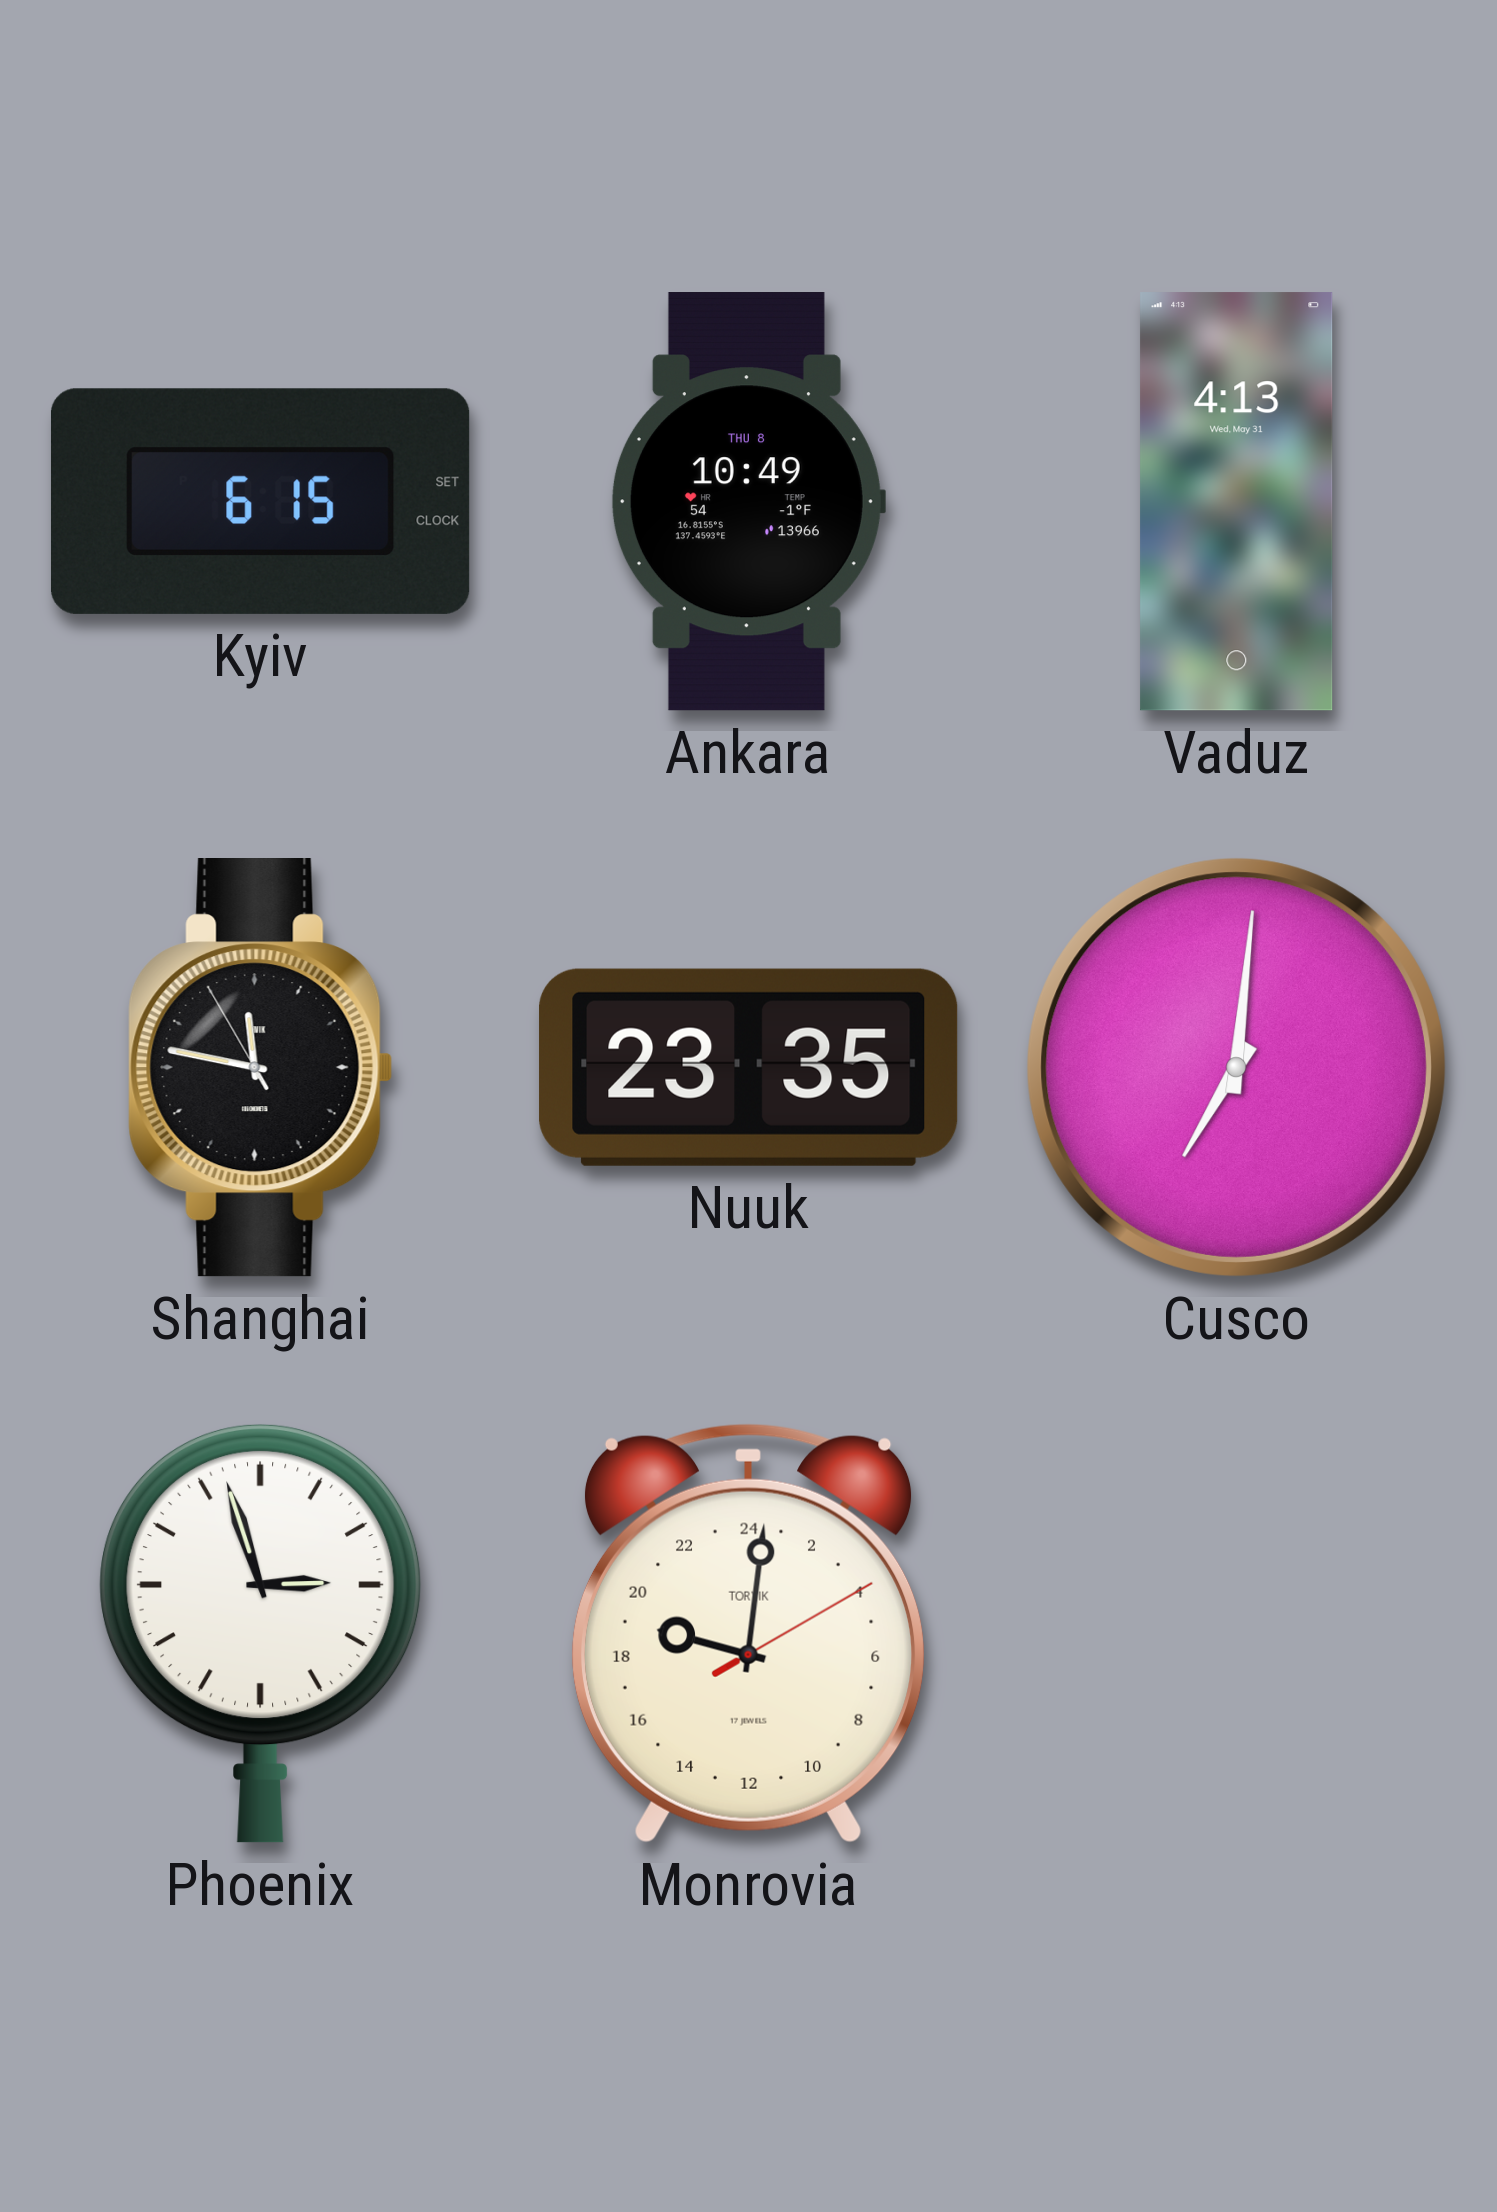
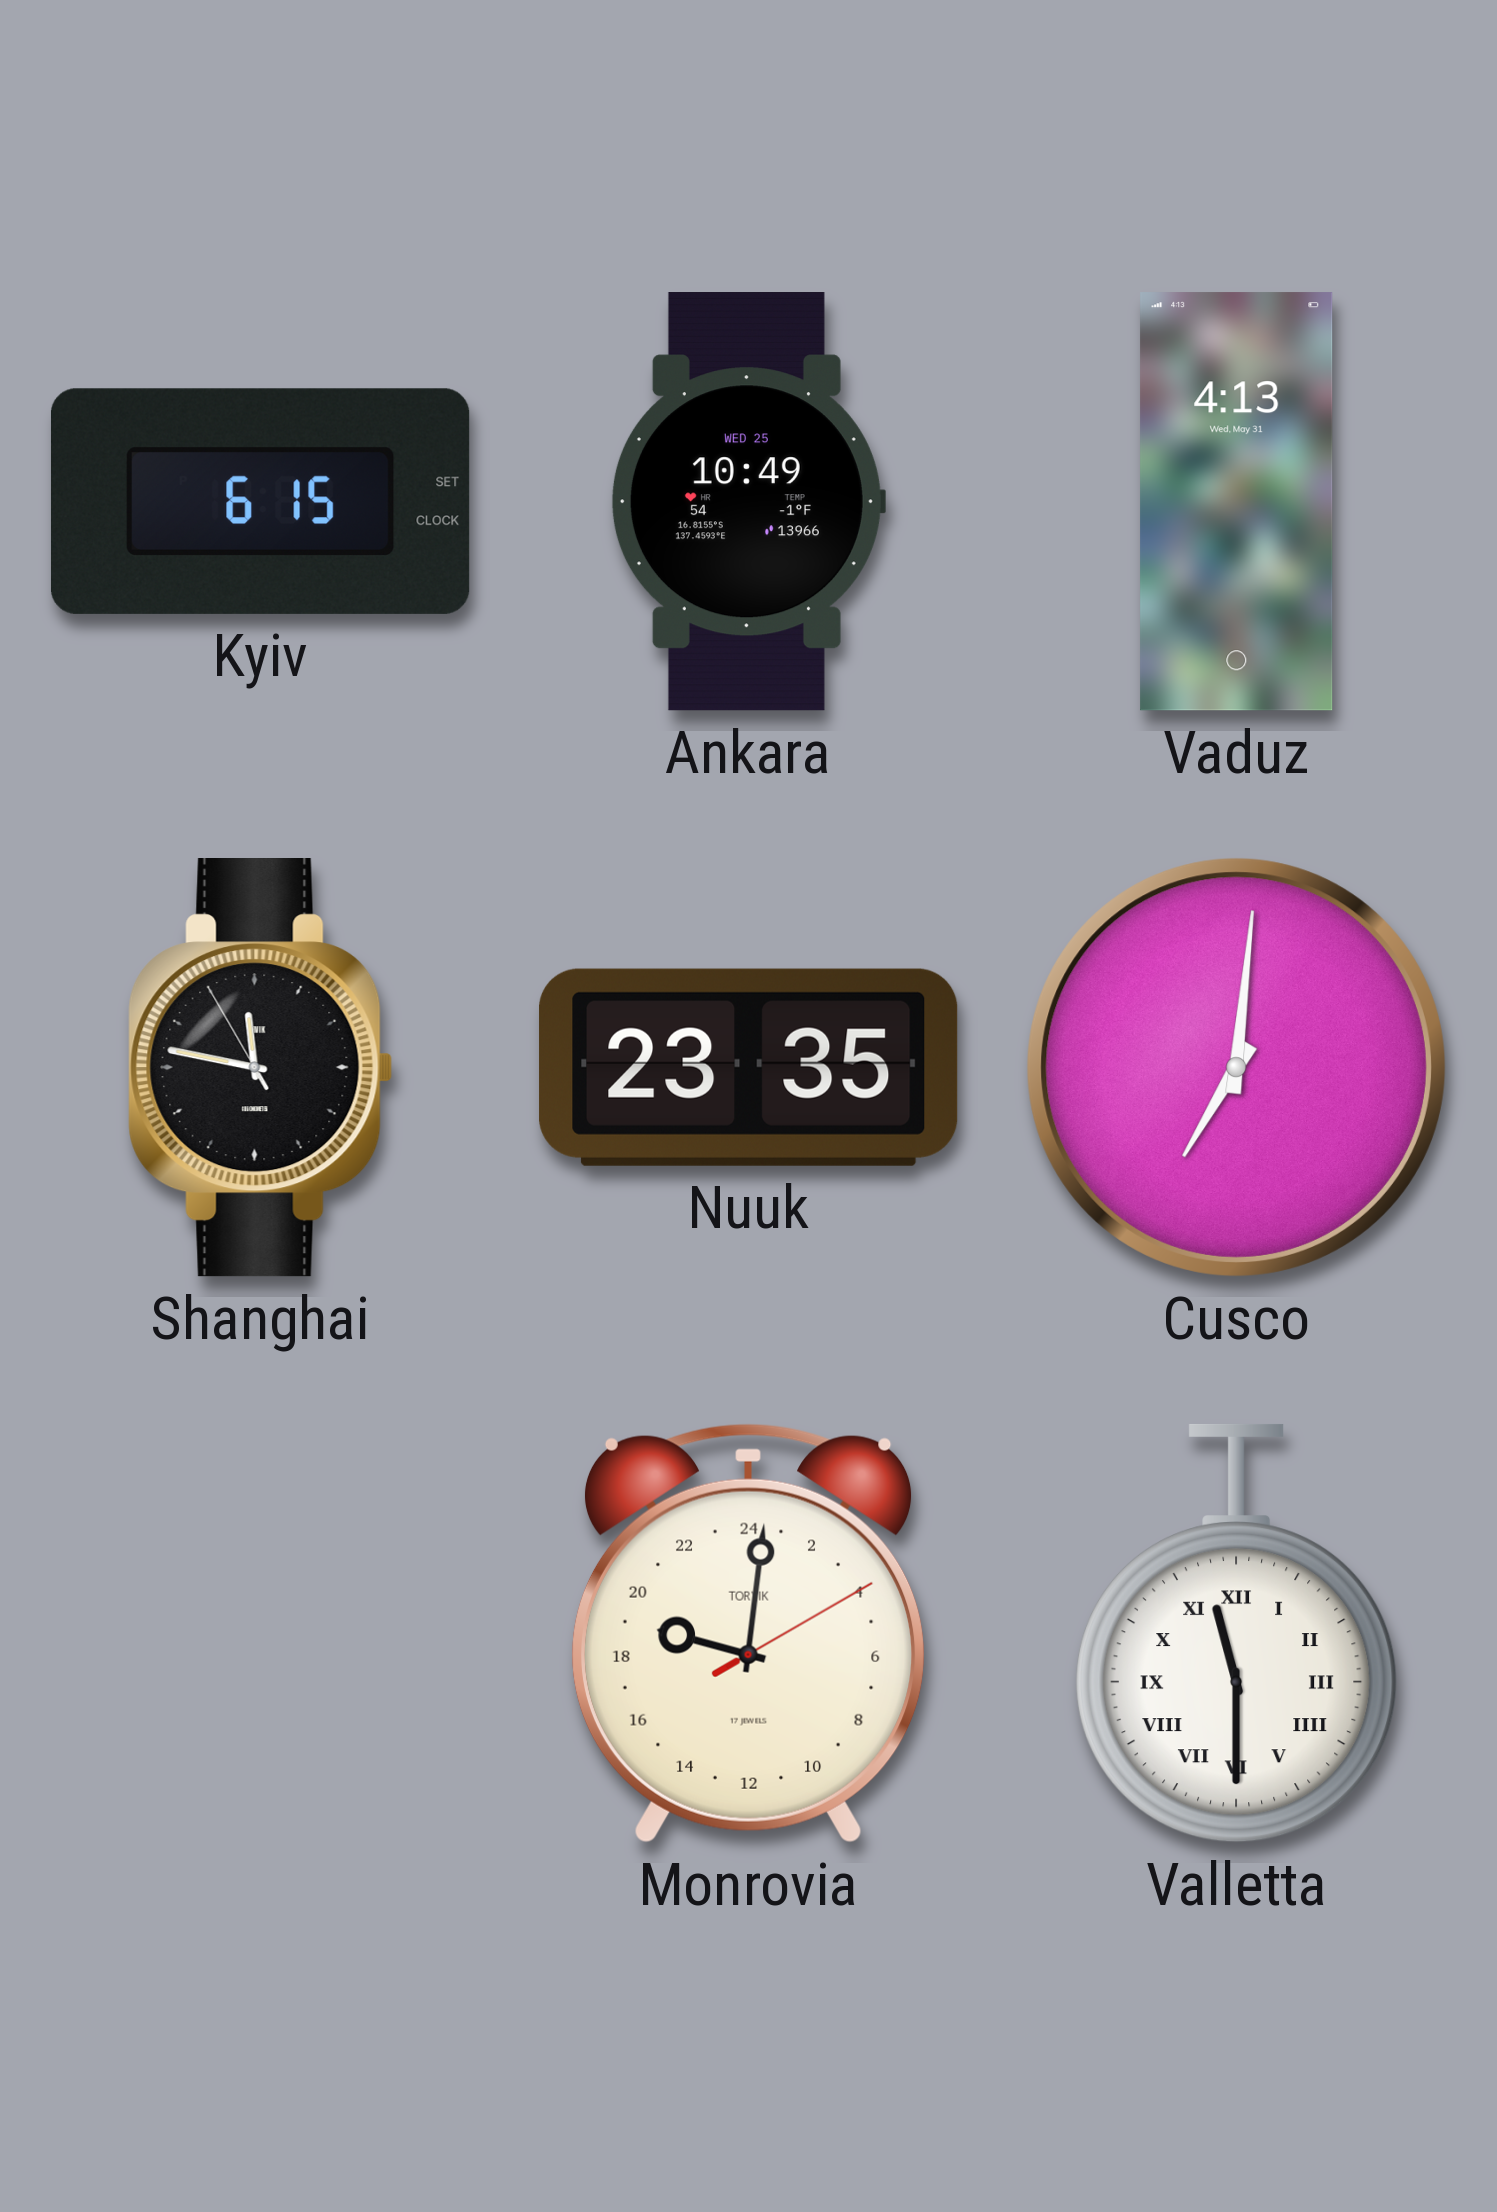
Ankara date: THU 8 -> WED 25 (748, 502)
Phoenix: 2:57 -> none (260, 1633)
Valletta: none -> 11:30 (1236, 1633)
